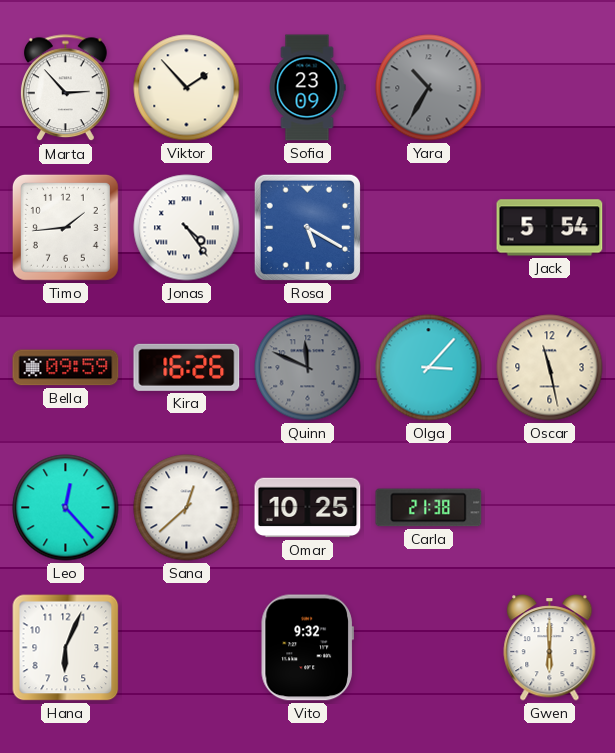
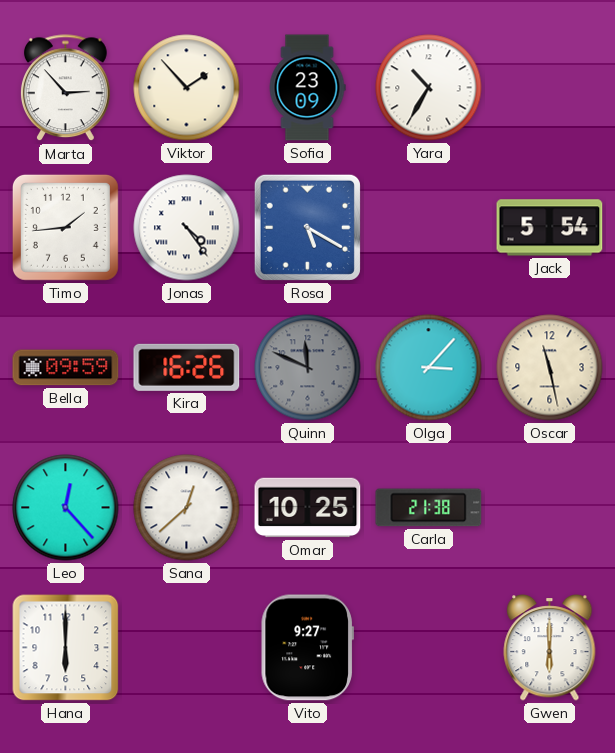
Yara dial: grey -> white (429, 88)
Hana: 6:04 -> 6:00 (66, 648)
Vito: 9:32 -> 9:27 (307, 648)
